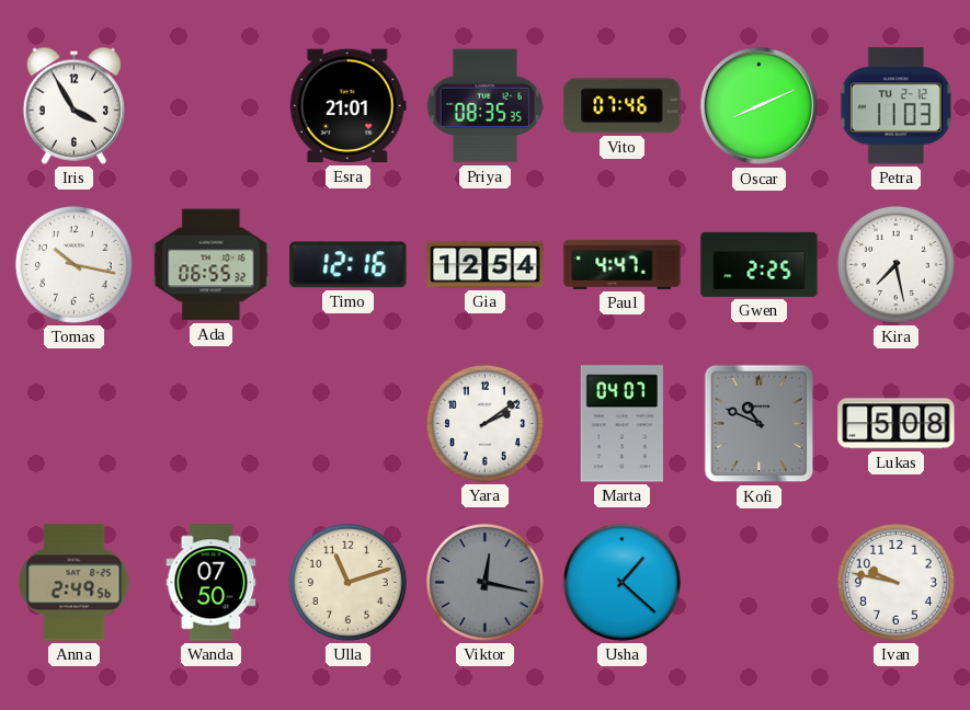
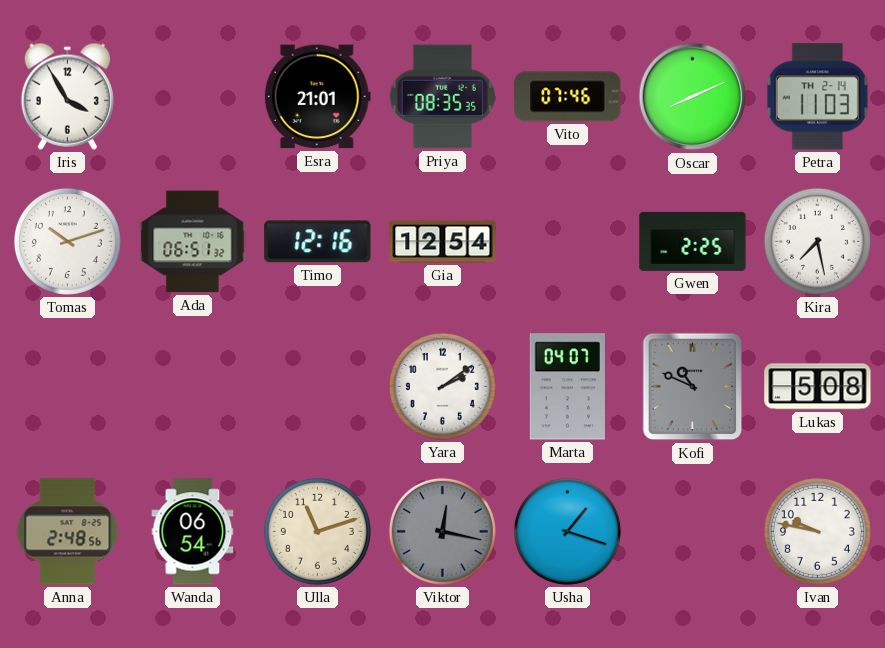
Petra date: TU 2-12 -> TH 2-14 (817, 97)
Tomas: 10:17 -> 10:12 (67, 241)
Ada: 06:55 -> 06:51 (193, 242)
Paul: 4:47 -> none (623, 264)
Anna: 2:49 -> 2:48 (68, 532)
Wanda: 07:50 -> 06:54 (193, 532)
Usha: 1:22 -> 1:18 (567, 531)
